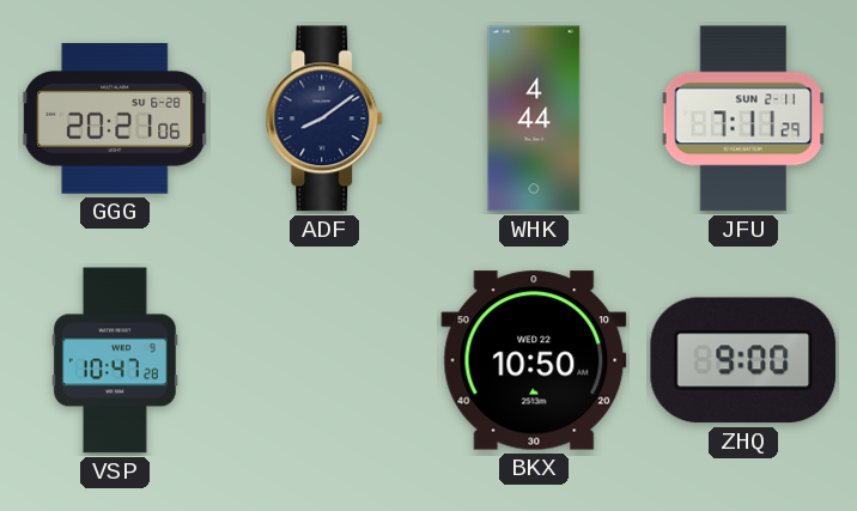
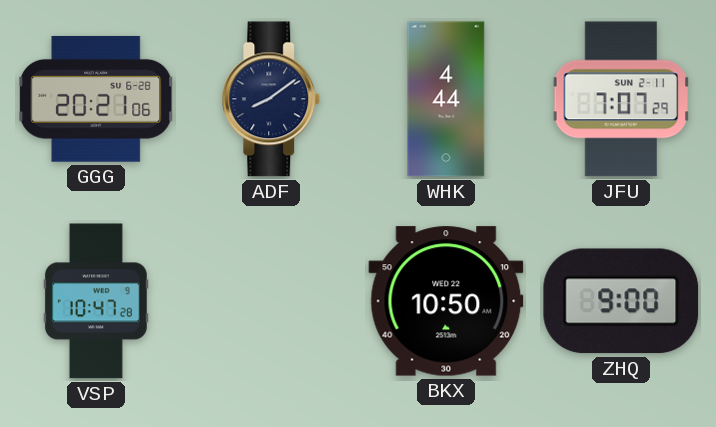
JFU: 7:11 -> 7:07 (621, 99)
